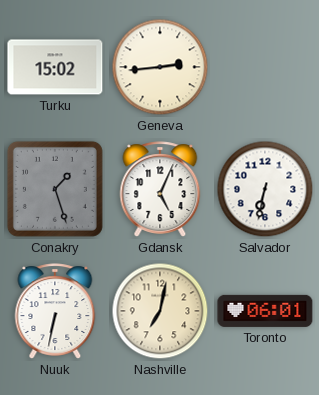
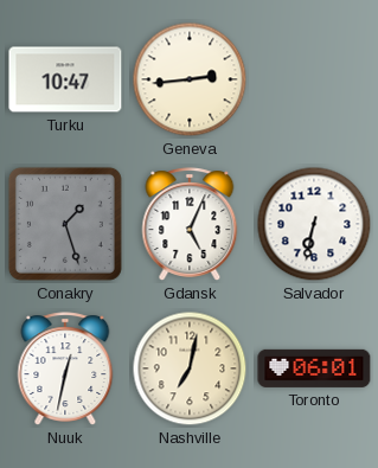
Turku: 15:02 -> 10:47 (65, 79)
Nuuk: 6:32 -> 12:32 (65, 368)
